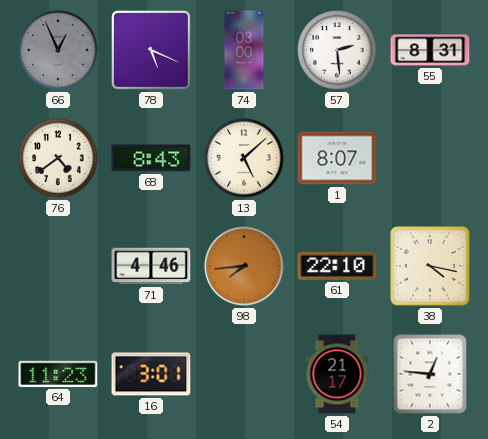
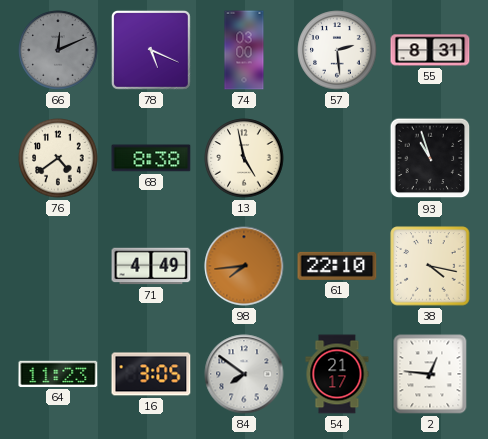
66: 12:56 -> 12:11 (58, 50)
68: 8:43 -> 8:38 (151, 158)
13: 5:08 -> 4:58 (244, 158)
1: 8:07 -> none (337, 158)
93: none -> 10:57 (430, 158)
71: 4:46 -> 4:49 (151, 266)
16: 3:01 -> 3:05 (151, 374)
84: none -> 7:51 (244, 374)
